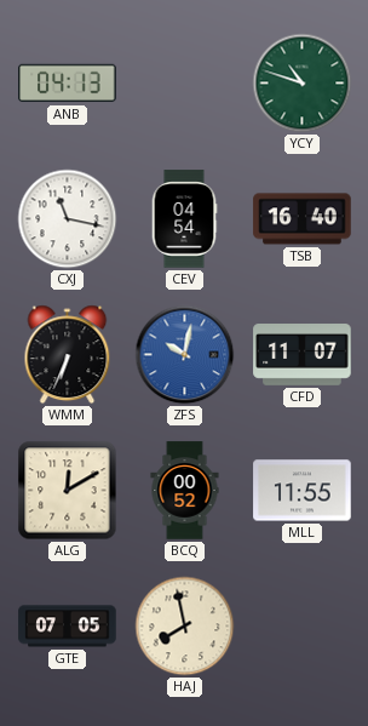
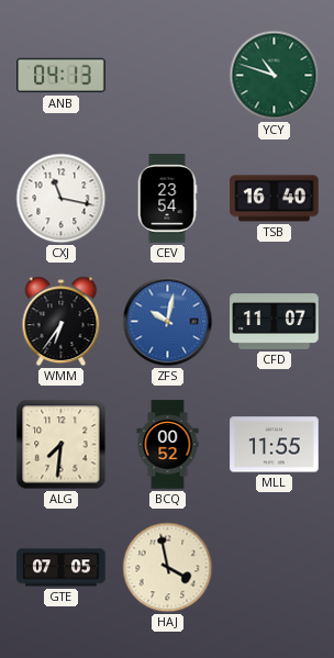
CEV: 04:54 -> 23:54 (167, 199)
WMM: 6:34 -> 6:36 (62, 322)
ALG: 12:10 -> 7:31 (62, 445)
HAJ: 7:58 -> 3:58 (168, 568)
